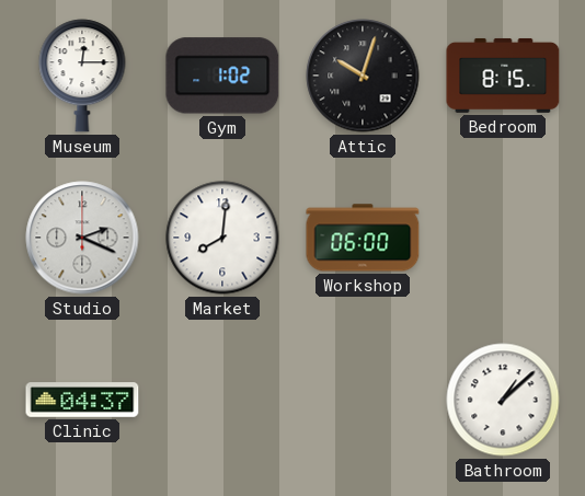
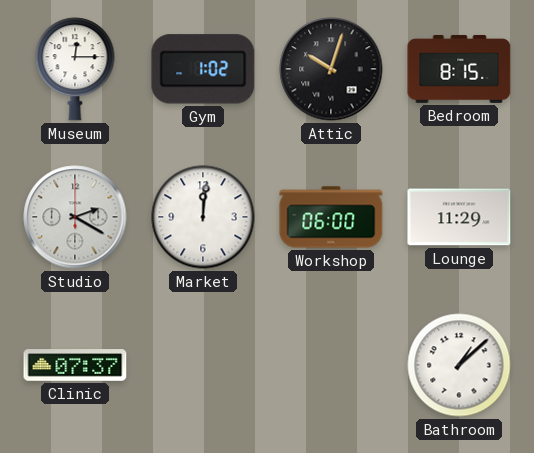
Studio: 2:19 -> 2:20 (75, 217)
Market: 8:01 -> 12:01 (203, 217)
Lounge: none -> 11:29 (459, 217)
Clinic: 04:37 -> 07:37 (75, 365)
